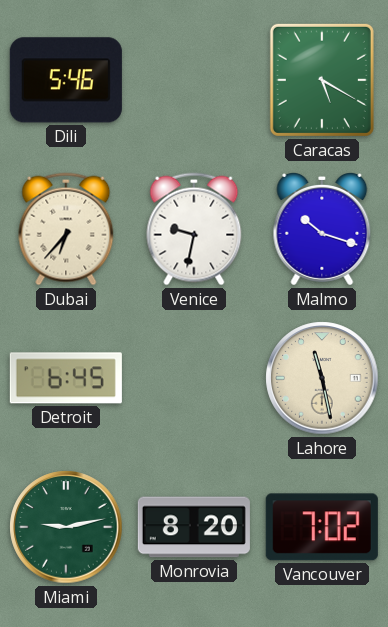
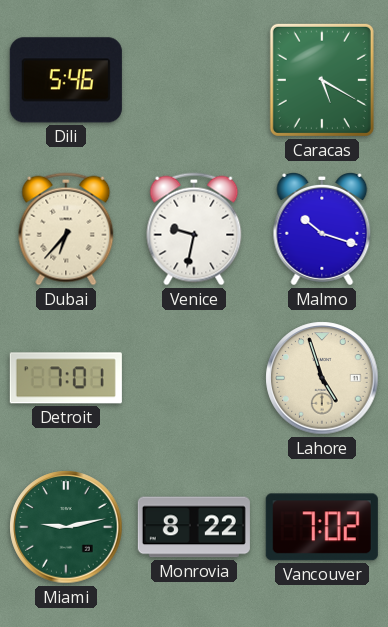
Detroit: 6:45 -> 7:01 (66, 378)
Lahore: 11:28 -> 4:57 (322, 378)
Monrovia: 8:20 -> 8:22 (194, 527)
